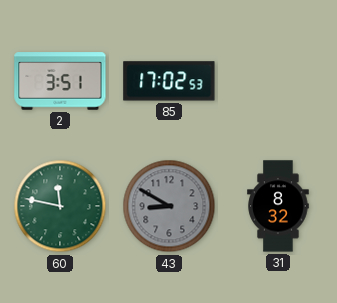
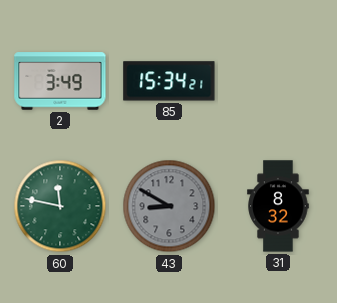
2: 3:51 -> 3:49 (60, 81)
85: 17:02 -> 15:34 (169, 81)
